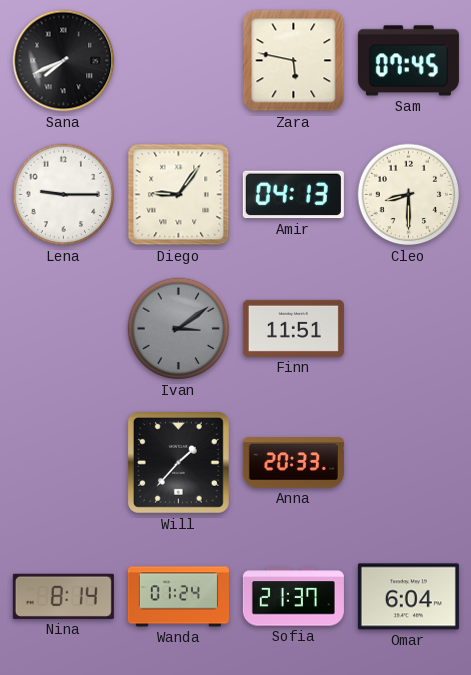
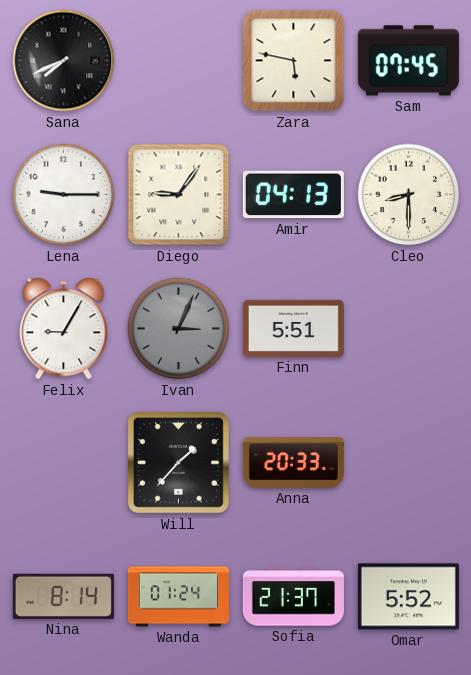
Felix: none -> 9:05 (64, 329)
Ivan: 3:09 -> 3:04 (179, 329)
Finn: 11:51 -> 5:51 (293, 328)
Omar: 6:04 -> 5:52 (408, 597)
